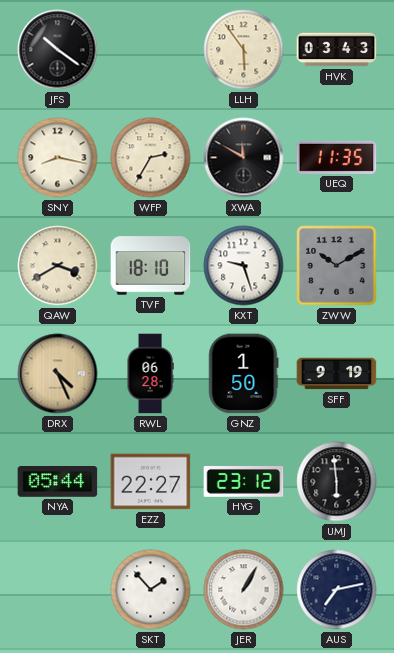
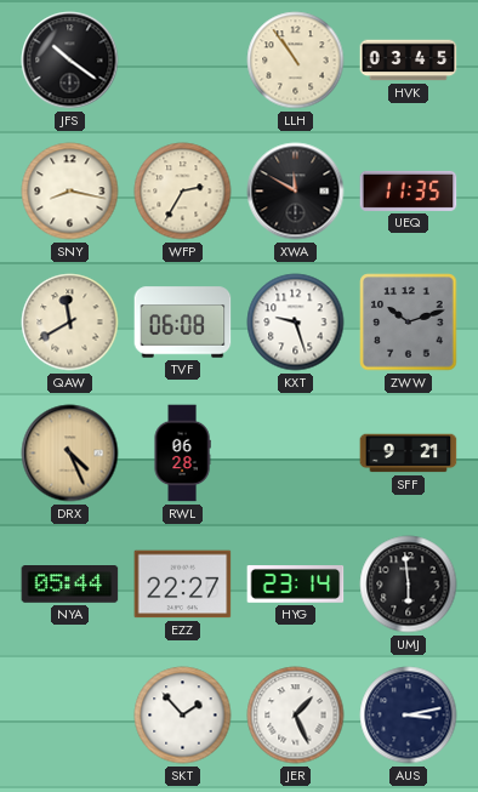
LLH: 5:54 -> 10:54 (296, 61)
HVK: 03:43 -> 03:45 (409, 61)
QAW: 3:40 -> 11:40 (70, 323)
TVF: 18:10 -> 06:08 (183, 323)
ZWW: 10:10 -> 10:12 (409, 323)
GNZ: 1:50 -> none (244, 374)
SFF: 9:19 -> 9:21 (409, 454)
HYG: 23:12 -> 23:14 (296, 585)
JER: 1:05 -> 1:26 (296, 716)
AUS: 7:13 -> 3:13 (409, 716)
